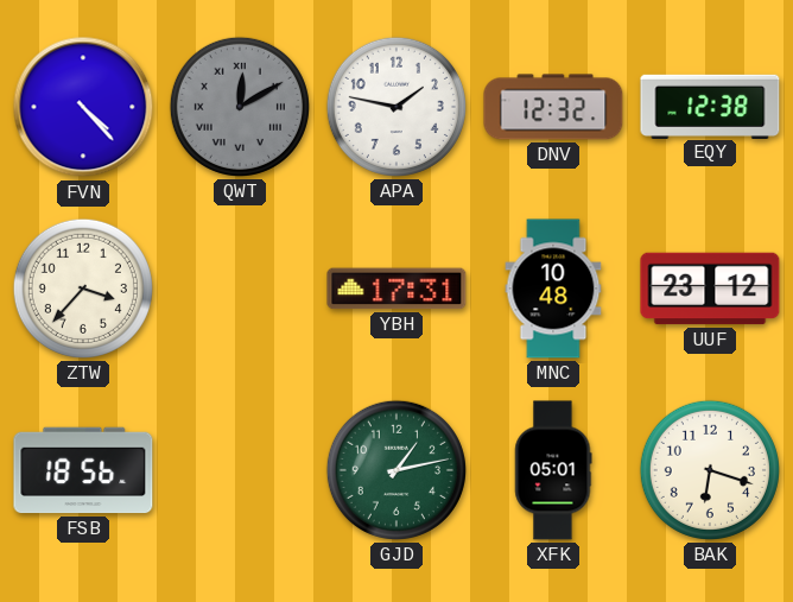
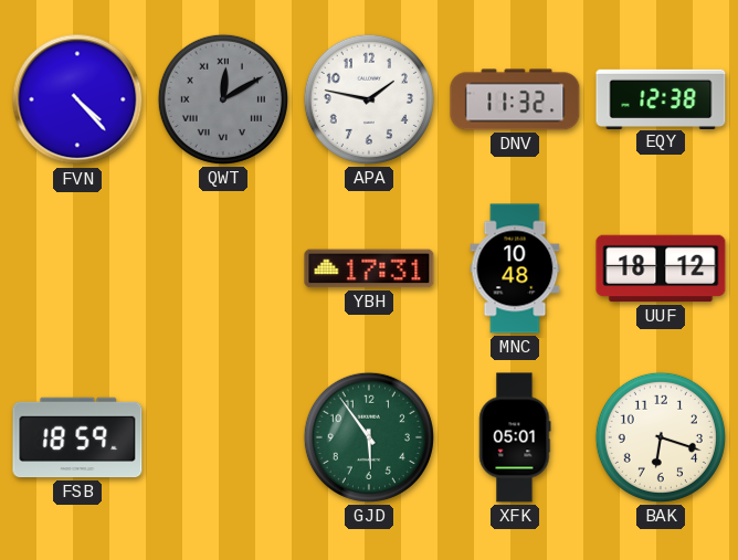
DNV: 12:32 -> 11:32 (515, 99)
ZTW: 3:37 -> none (83, 289)
UUF: 23:12 -> 18:12 (661, 268)
FSB: 18:56 -> 18:59 (77, 437)
GJD: 1:13 -> 5:54 (369, 437)
